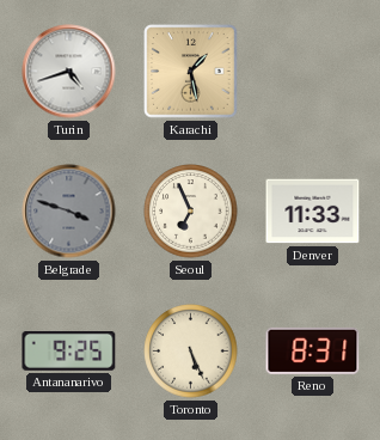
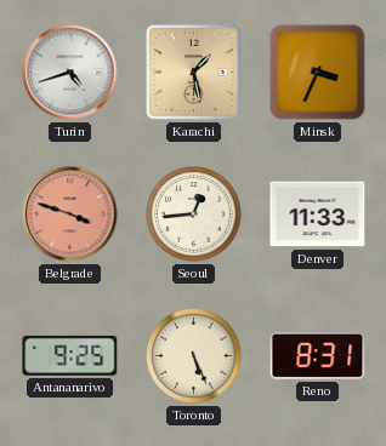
Minsk: none -> 3:34 (318, 73)
Belgrade dial: grey -> salmon (70, 215)
Seoul: 6:56 -> 12:44 (194, 215)
